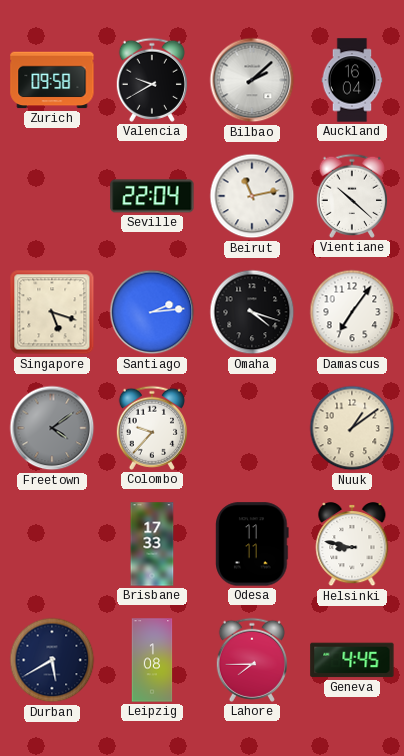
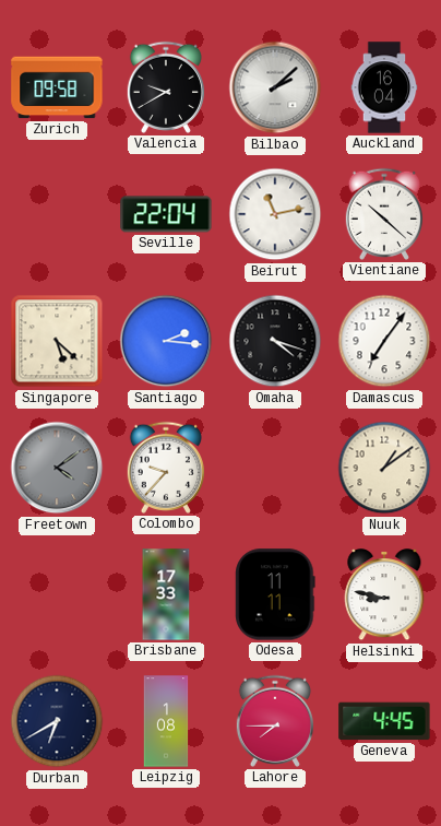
Singapore: 5:18 -> 5:22 (57, 341)
Santiago: 2:14 -> 2:16 (166, 341)
Durban: 5:40 -> 6:40 (57, 721)
